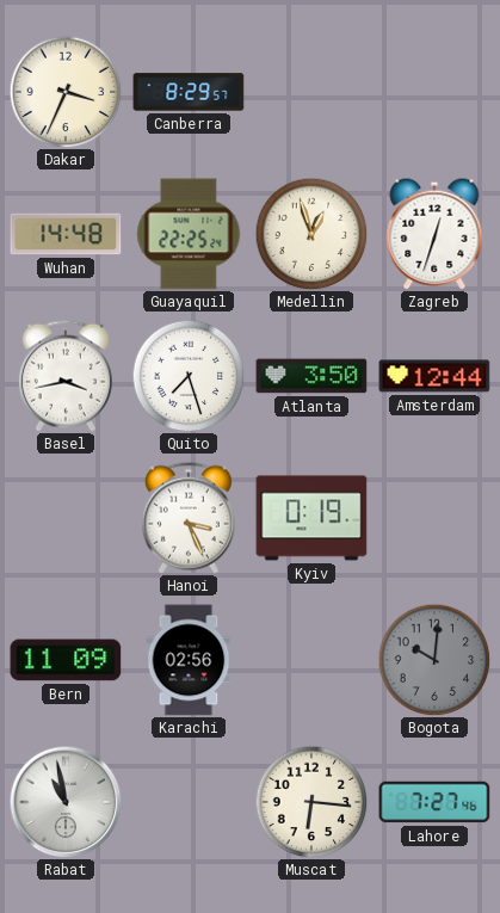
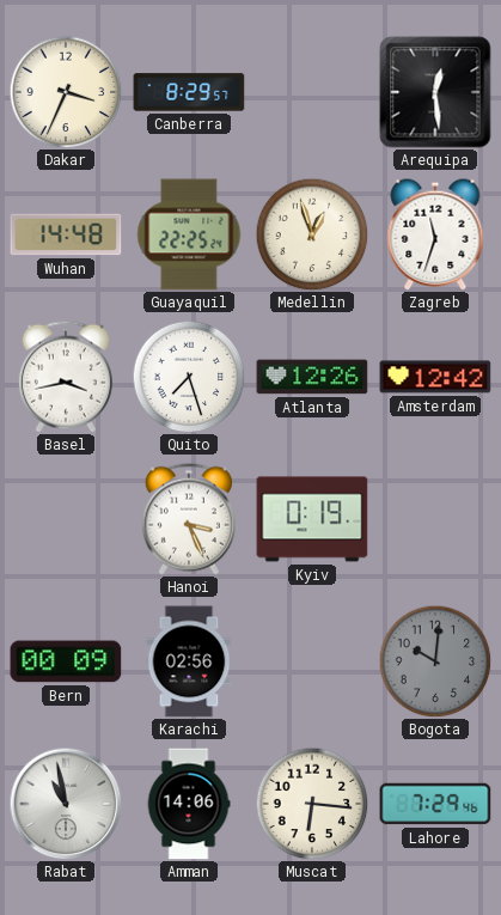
Arequipa: none -> 12:29 (435, 92)
Zagreb: 12:33 -> 11:33 (435, 234)
Atlanta: 3:50 -> 12:26 (312, 377)
Amsterdam: 12:44 -> 12:42 (435, 377)
Bern: 11:09 -> 00:09 (66, 661)
Amman: none -> 14:06 (189, 804)
Lahore: 7:27 -> 7:29 (435, 804)
